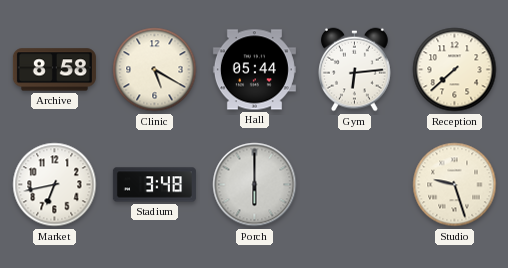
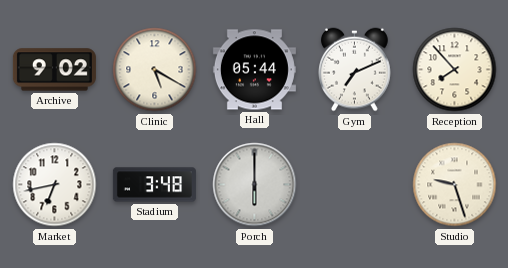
Archive: 8:58 -> 9:02 (54, 70)
Gym: 6:14 -> 7:11 (355, 70)
Reception: 7:38 -> 7:53 (455, 70)
